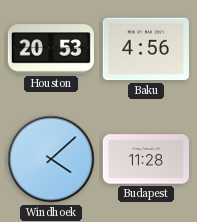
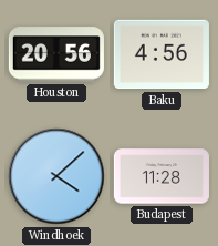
Houston: 20:53 -> 20:56 (56, 54)
